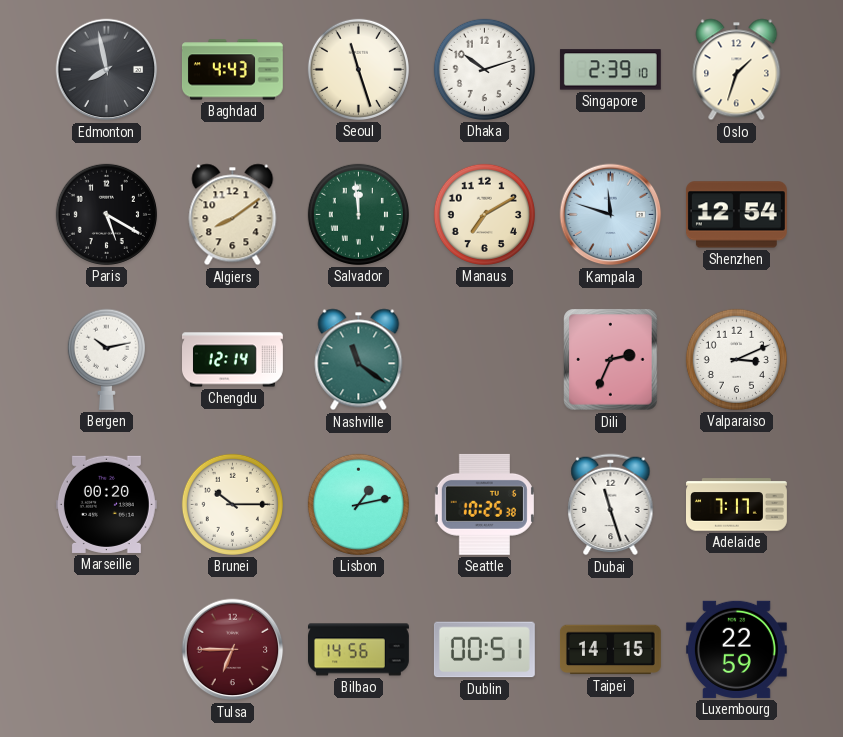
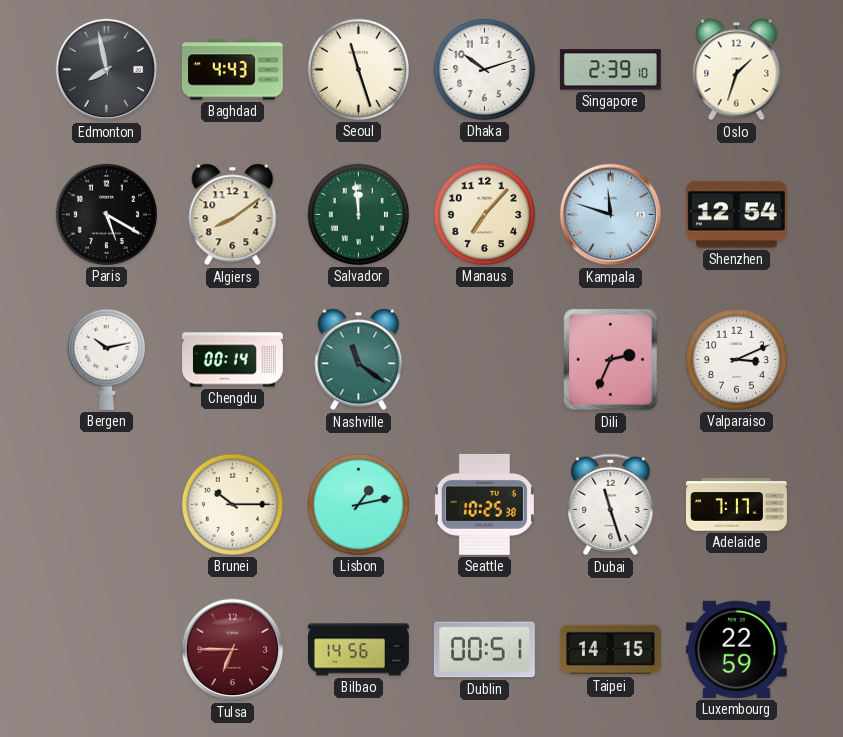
Manaus: 7:10 -> 7:07 (484, 214)
Chengdu: 12:14 -> 00:14 (233, 360)
Marseille: 00:20 -> none (106, 504)
